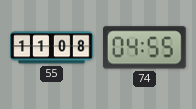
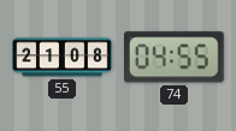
55: 11:08 -> 21:08 (63, 58)
